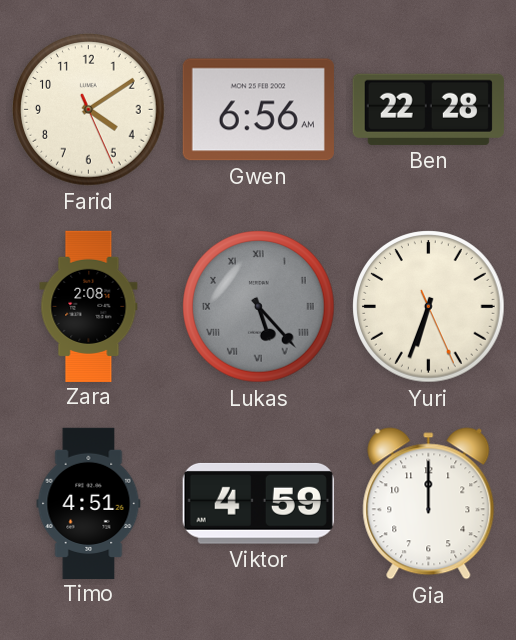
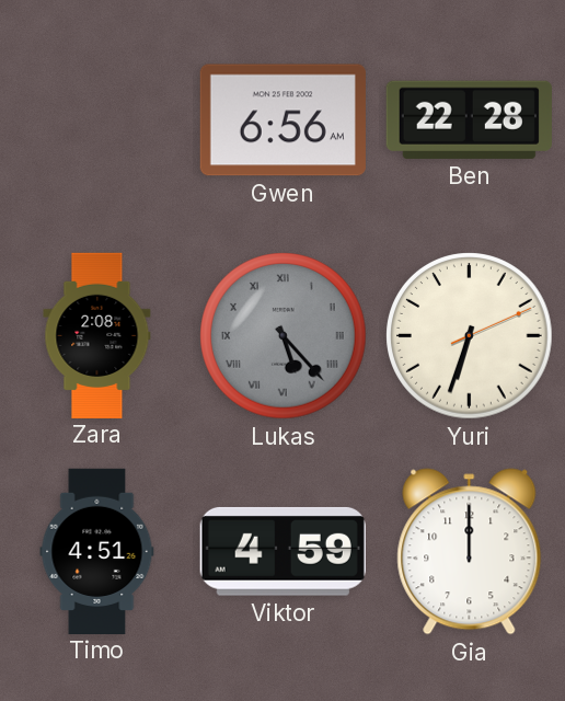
Farid: 4:09 -> none (89, 110)
Yuri: 6:33:26 -> 6:33:11 (470, 336)
